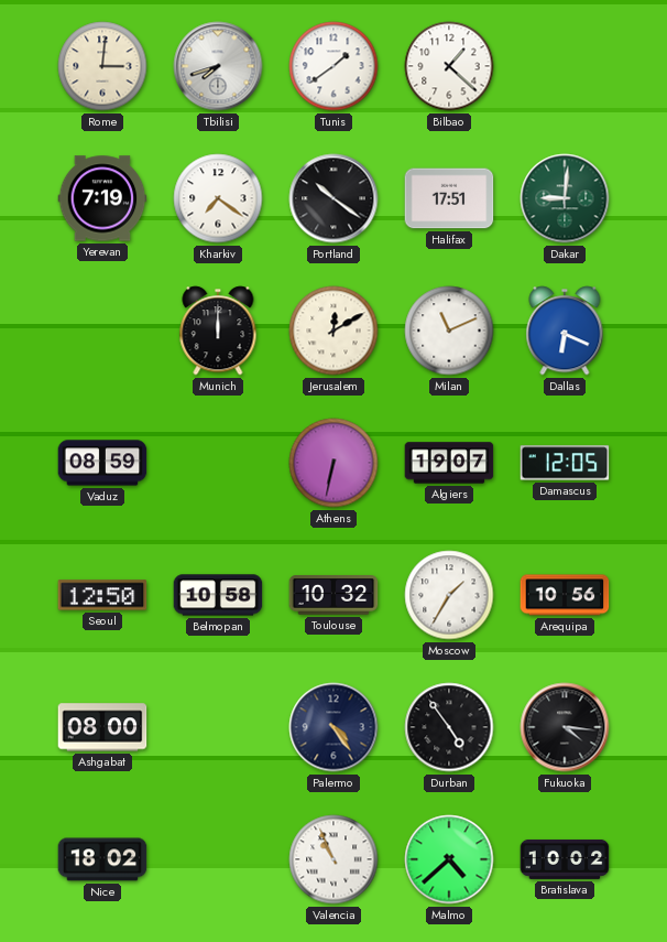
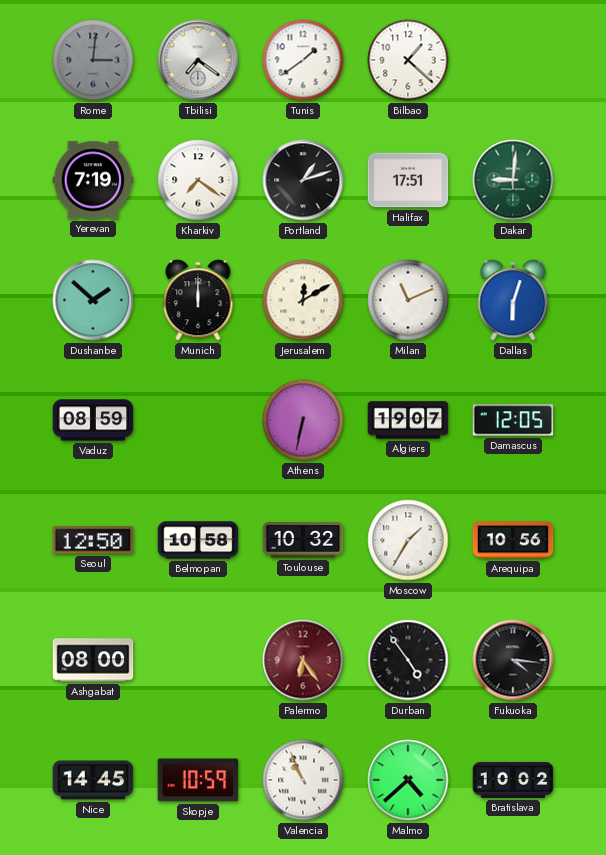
Rome dial: cream -> grey (93, 60)
Tbilisi: 7:42 -> 7:21 (198, 60)
Portland: 10:21 -> 1:12 (303, 180)
Dushanbe: none -> 1:52 (93, 300)
Dallas: 6:19 -> 6:03 (513, 300)
Palermo: 4:24 -> 6:24 (303, 660)
Palermo dial: navy -> burgundy (303, 660)
Nice: 18:02 -> 14:45 (93, 780)
Skopje: none -> 10:59 (198, 780)
